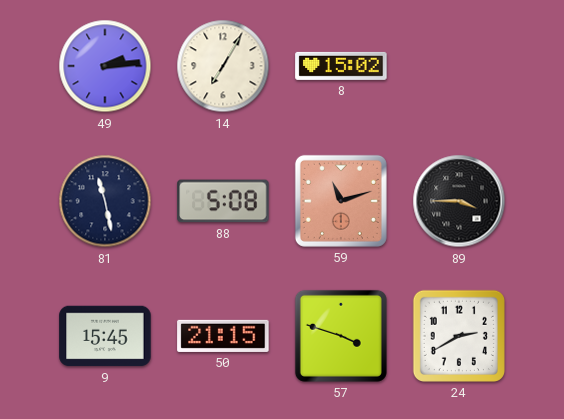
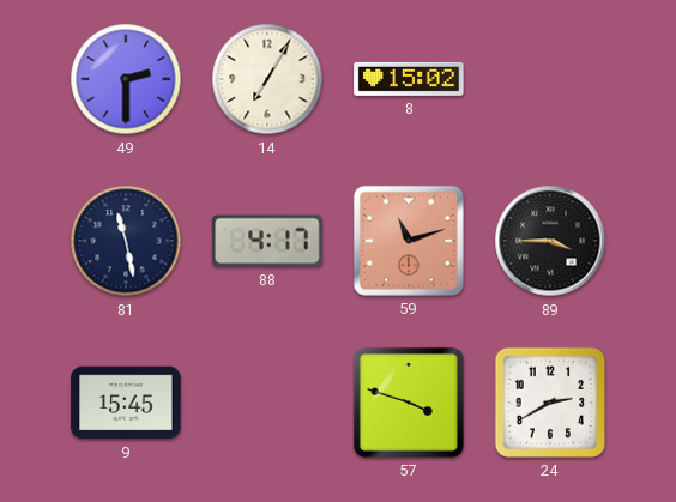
49: 2:14 -> 2:30 (126, 79)
88: 5:08 -> 4:17 (267, 241)
50: 21:15 -> none (223, 336)
